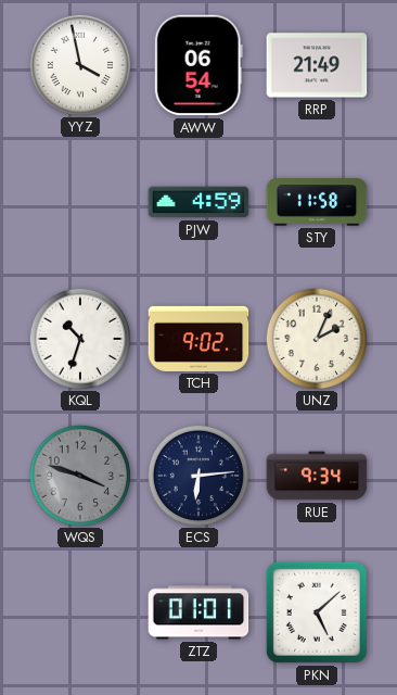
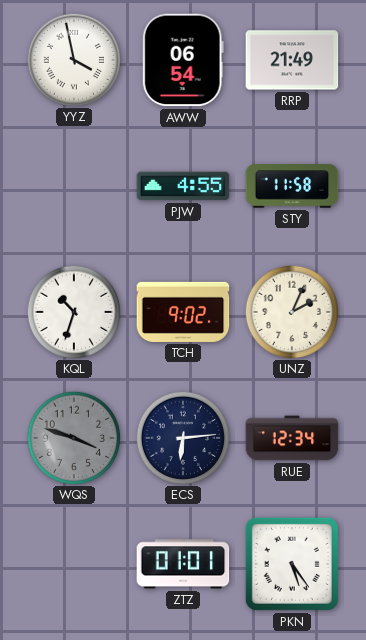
PJW: 4:59 -> 4:55 (183, 186)
RUE: 9:34 -> 12:34 (292, 438)
PKN: 5:08 -> 5:24 (292, 564)
